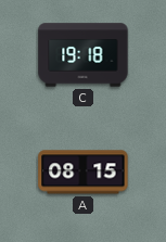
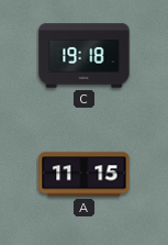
A: 08:15 -> 11:15 (85, 175)
